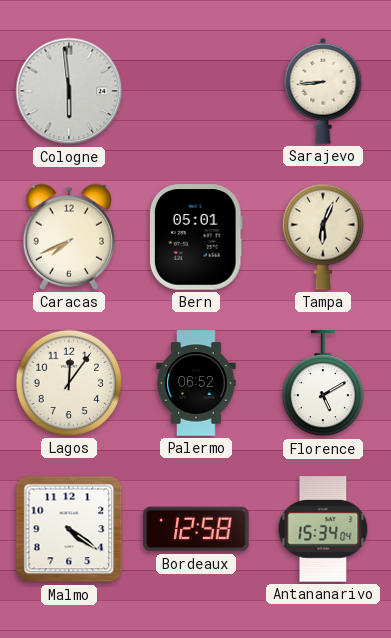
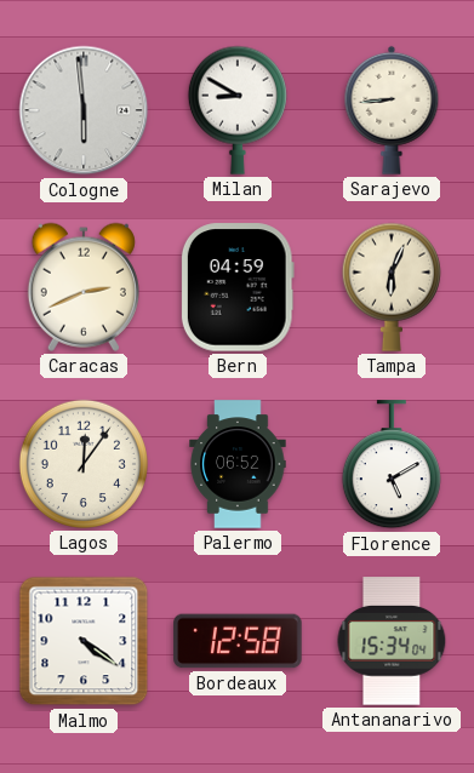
Milan: none -> 8:50 (238, 110)
Caracas: 7:41 -> 2:41 (84, 287)
Bern: 05:01 -> 04:59 (238, 287)
